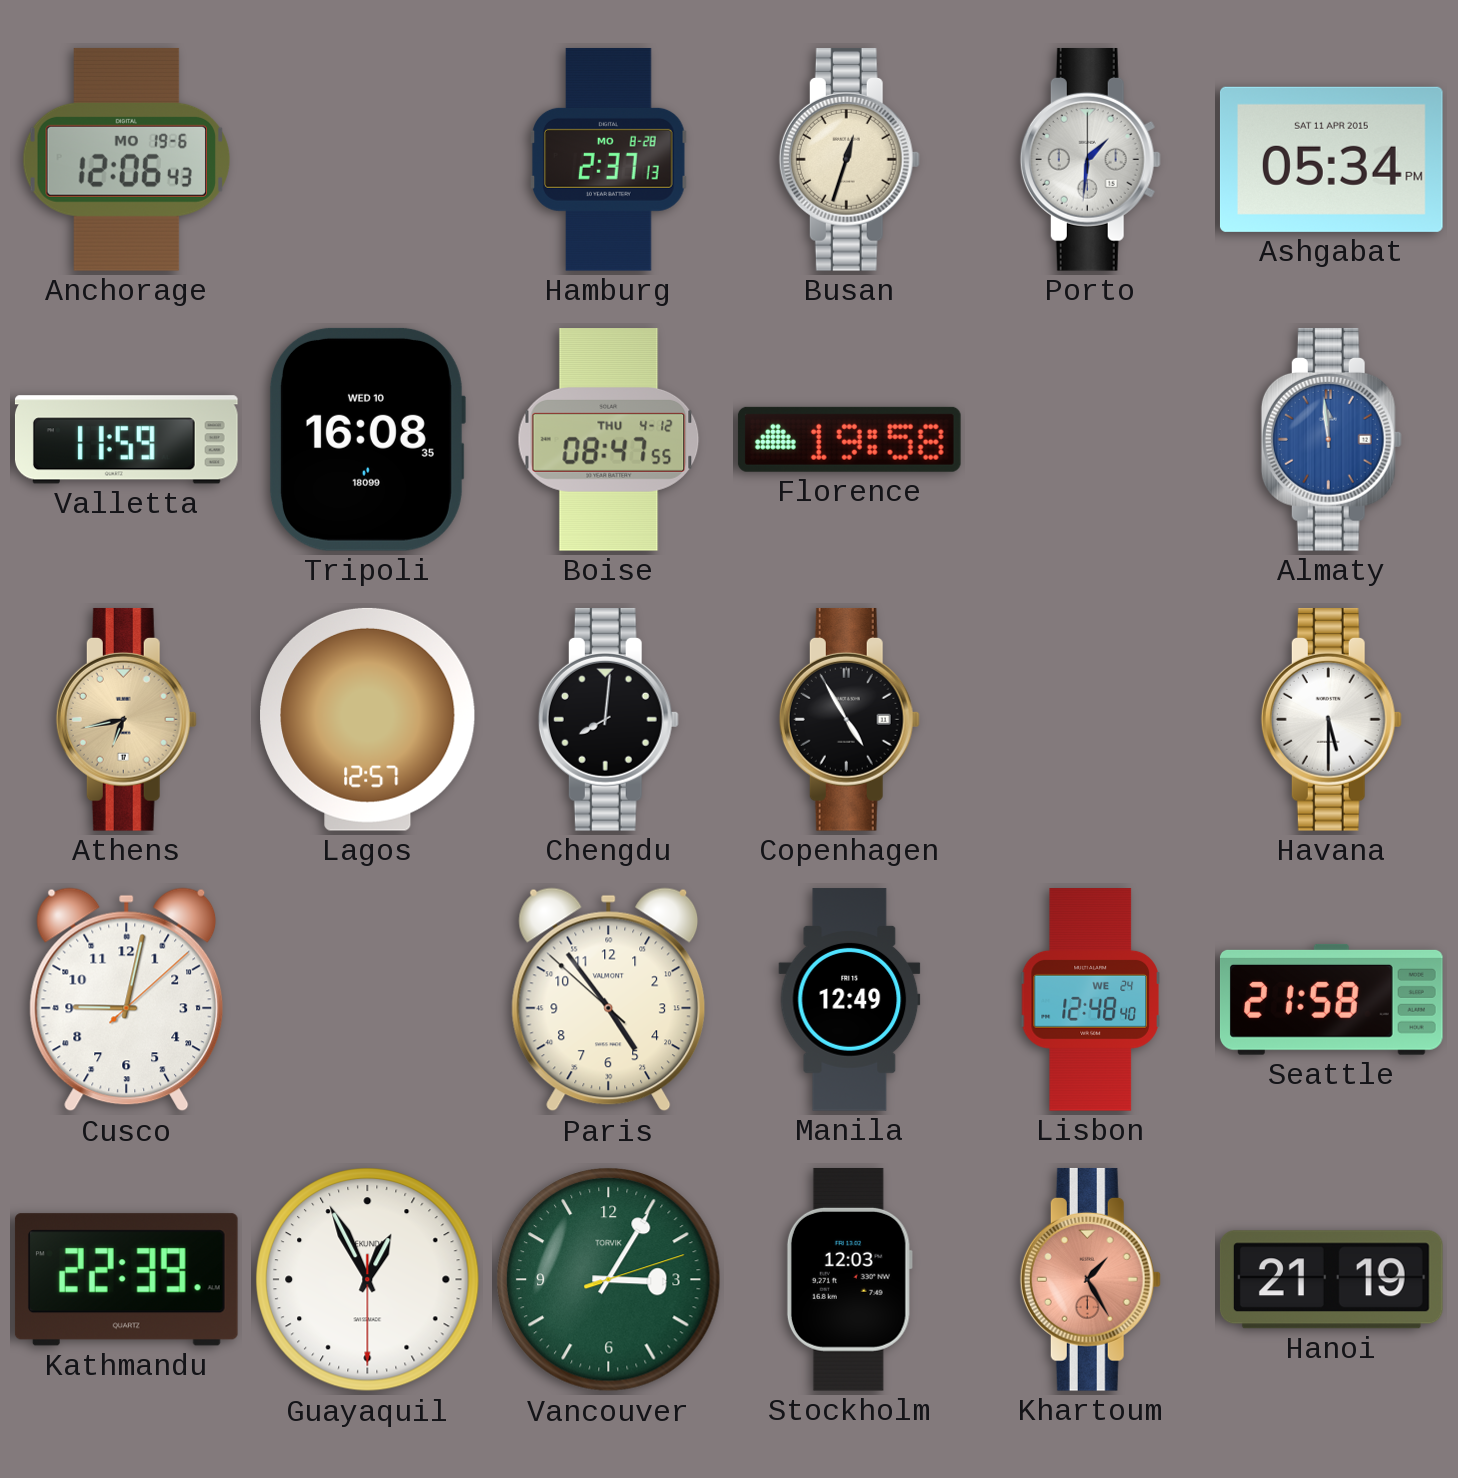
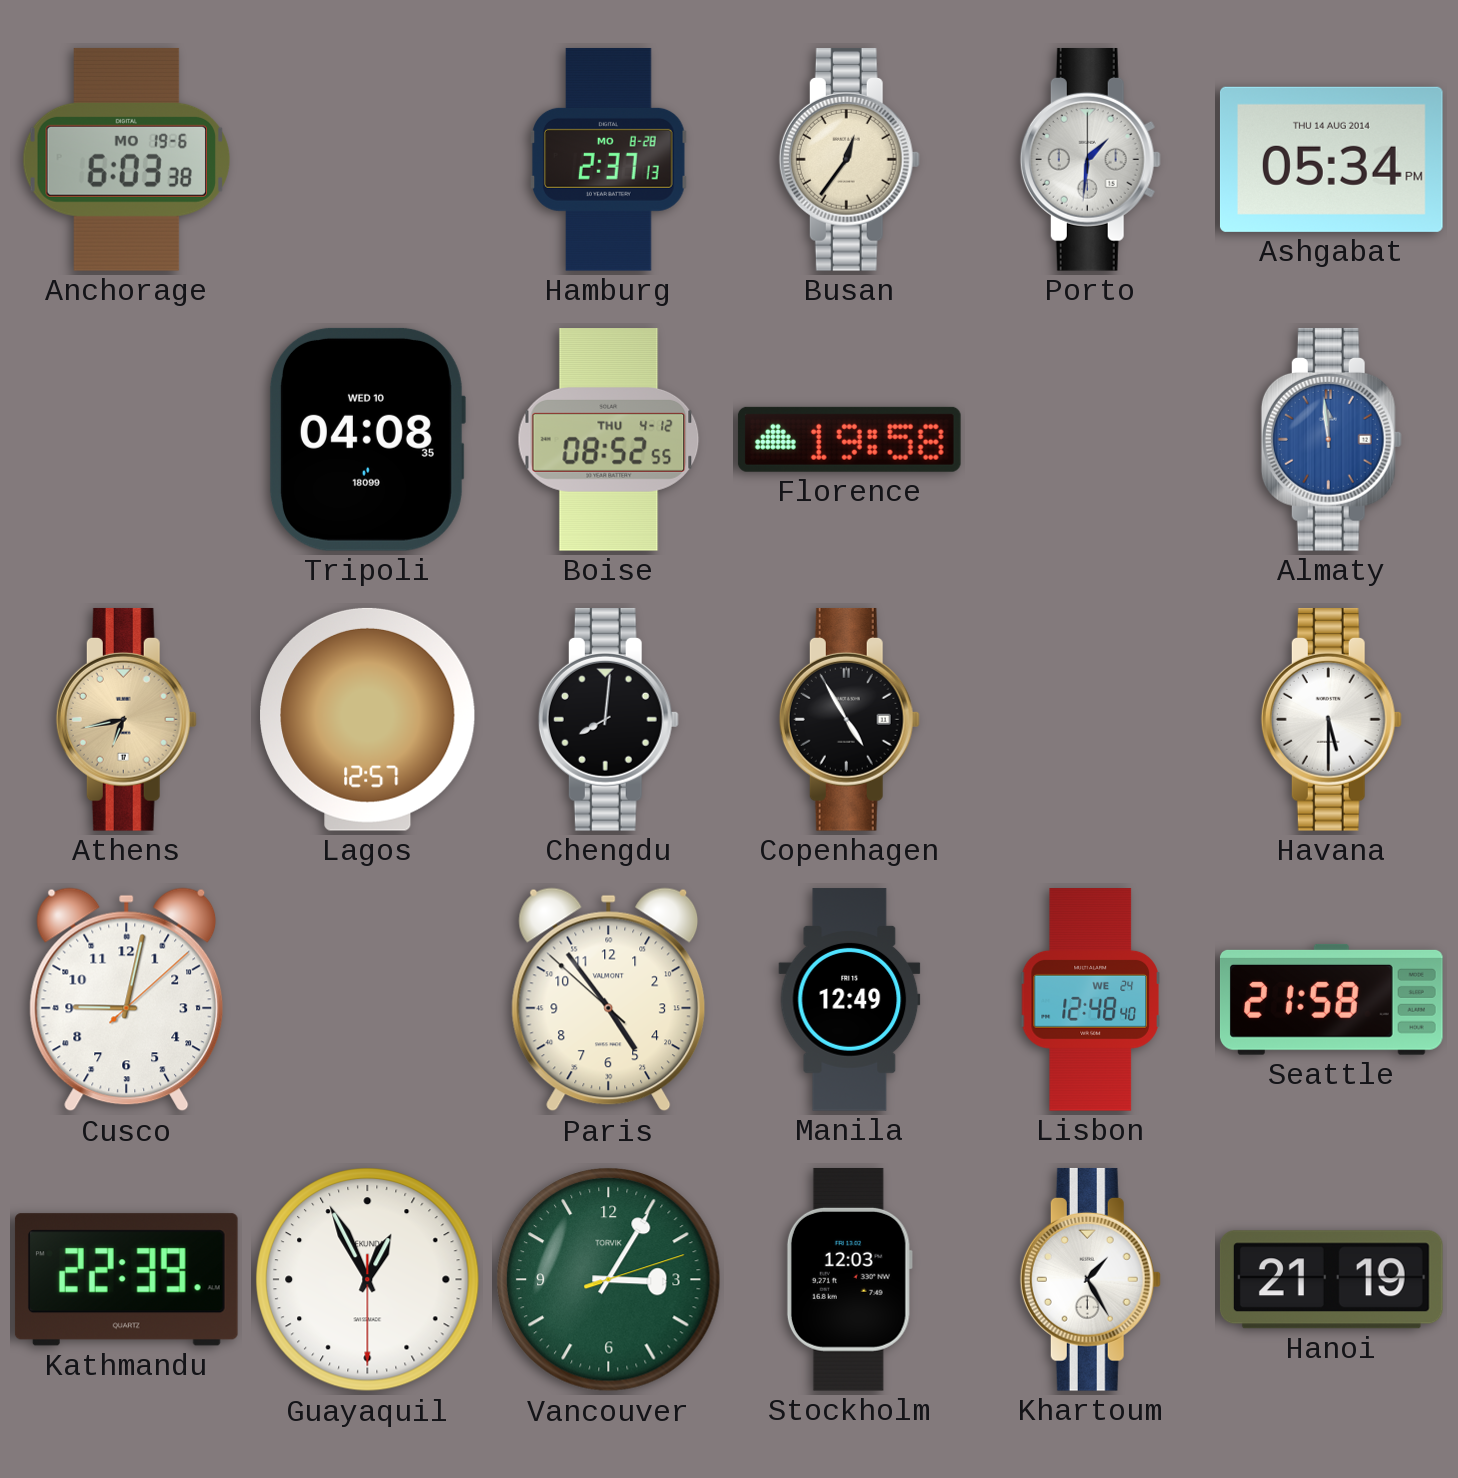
Anchorage: 12:06 -> 6:03 (126, 159)
Busan: 12:33 -> 12:36 (849, 159)
Ashgabat date: SAT 11 APR 2015 -> THU 14 AUG 2014 (1331, 159)
Valletta: 11:59 -> none (126, 440)
Tripoli: 16:08 -> 04:08 (367, 439)
Boise: 08:47 -> 08:52 (609, 440)
Khartoum dial: salmon -> white (1090, 1279)
